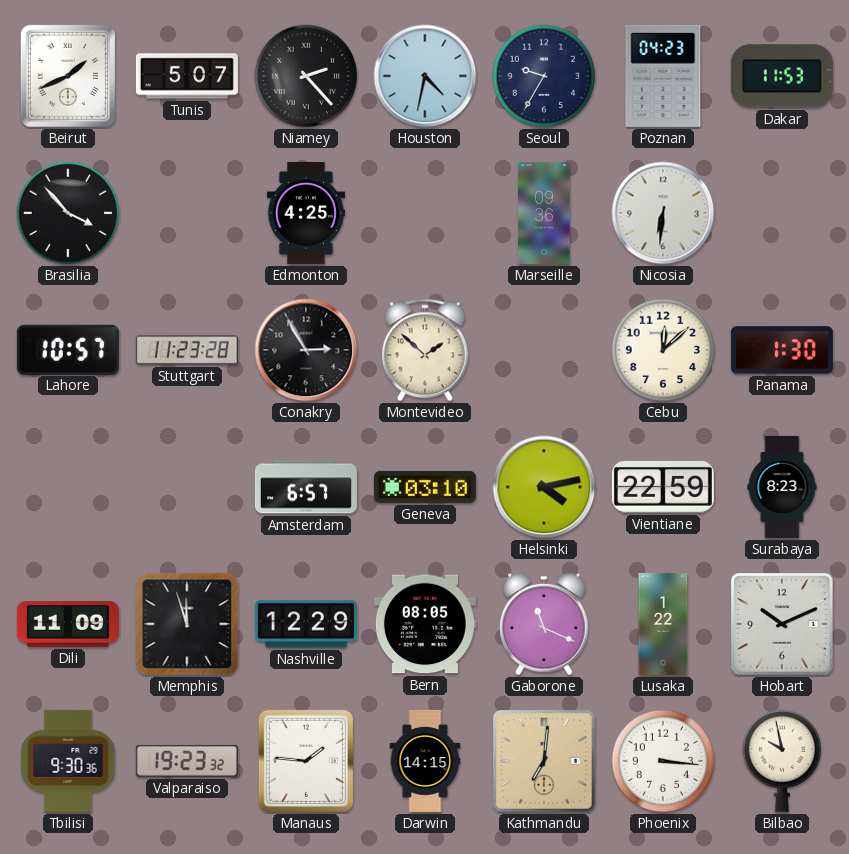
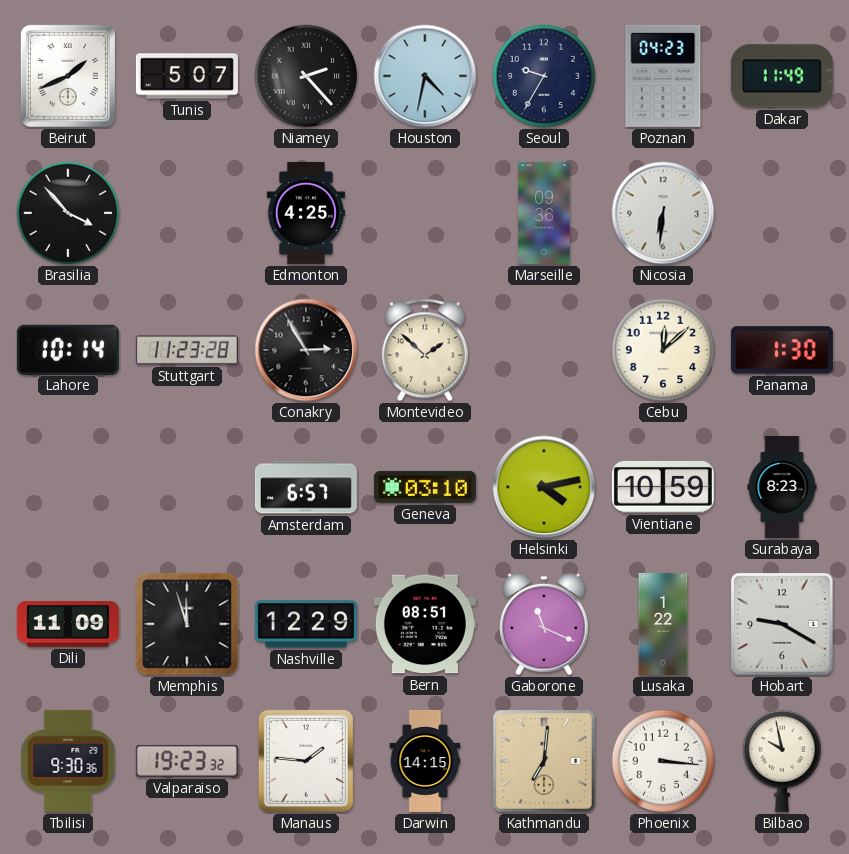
Dakar: 11:53 -> 11:49 (782, 76)
Lahore: 10:57 -> 10:14 (68, 349)
Vientiane: 22:59 -> 10:59 (663, 487)
Bern: 08:05 -> 08:51 (425, 624)
Hobart: 10:11 -> 9:20 (783, 625)
